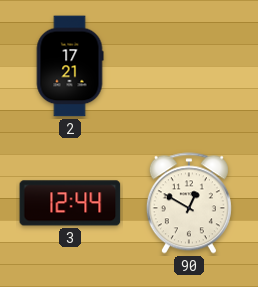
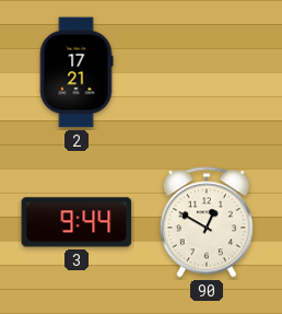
3: 12:44 -> 9:44 (77, 222)
